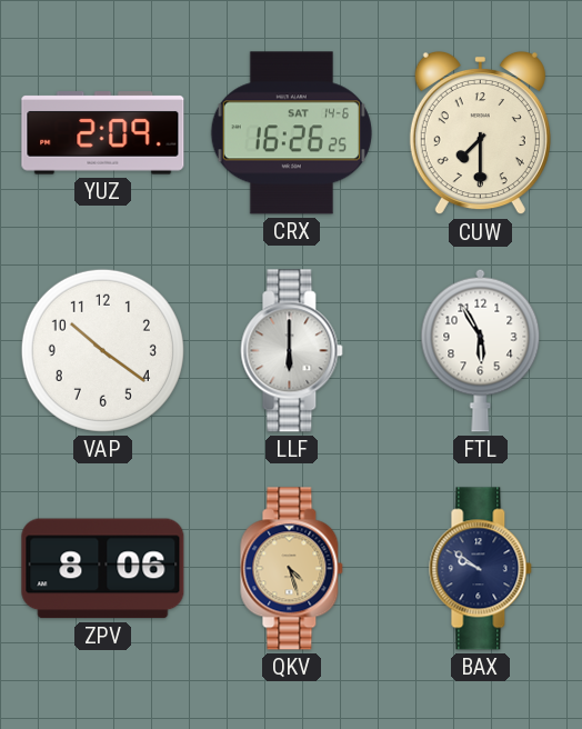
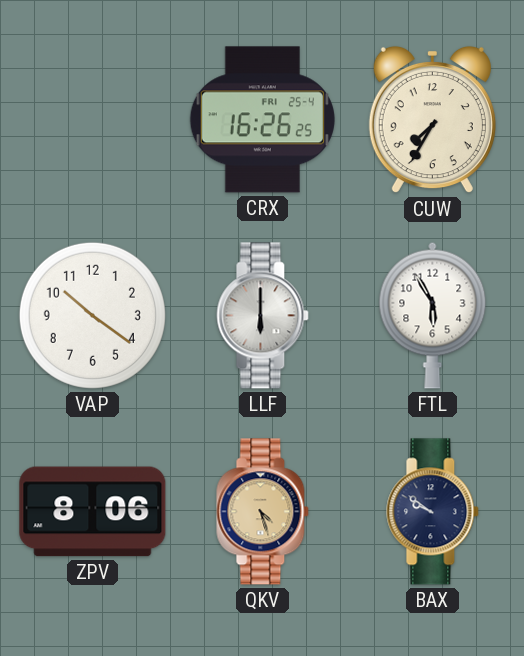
YUZ: 2:09 -> none (103, 133)
CRX date: SAT 14-6 -> FRI 25-4 (262, 120)
CUW: 7:30 -> 7:35 (432, 120)
